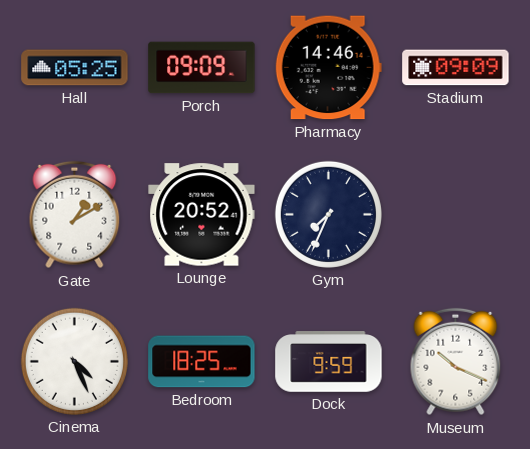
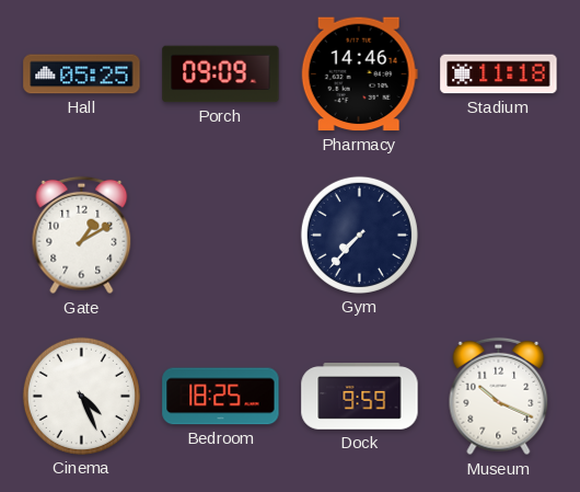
Stadium: 09:09 -> 11:18 (499, 75)
Lounge: 20:52 -> none (202, 215)
Gym: 7:34 -> 7:37 (359, 234)
